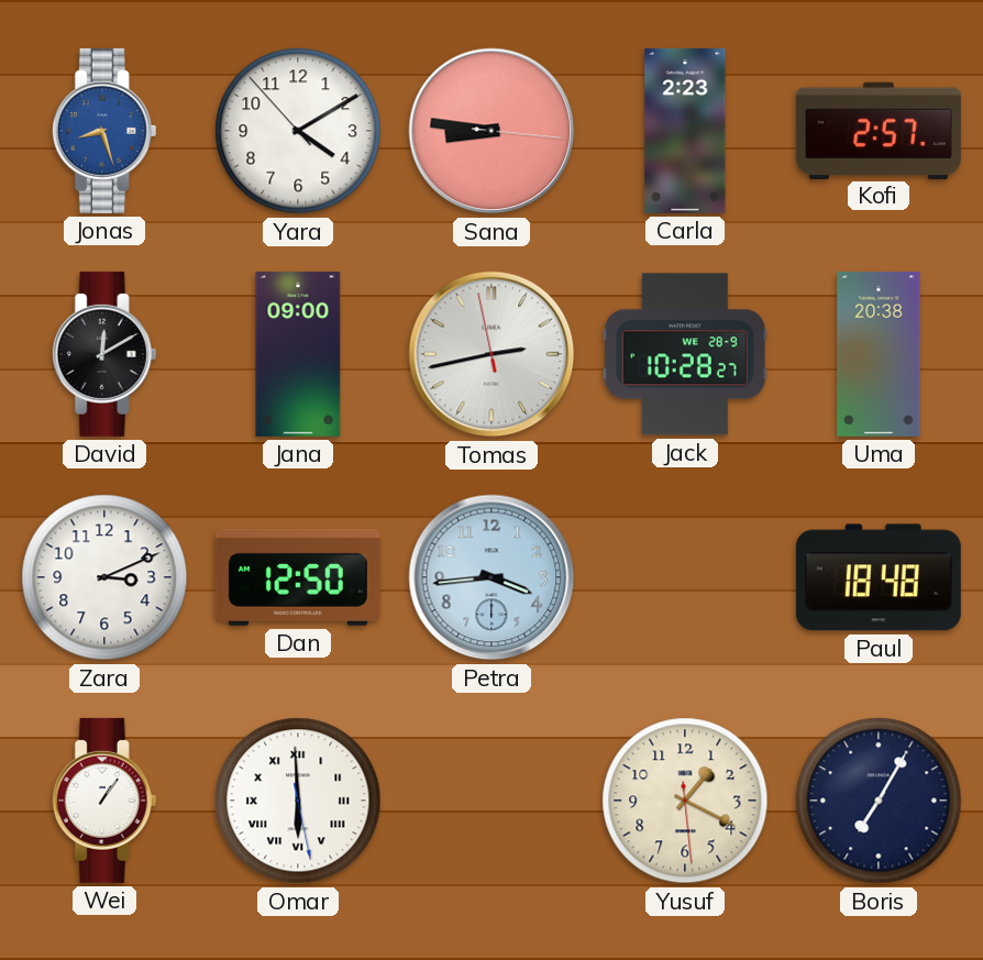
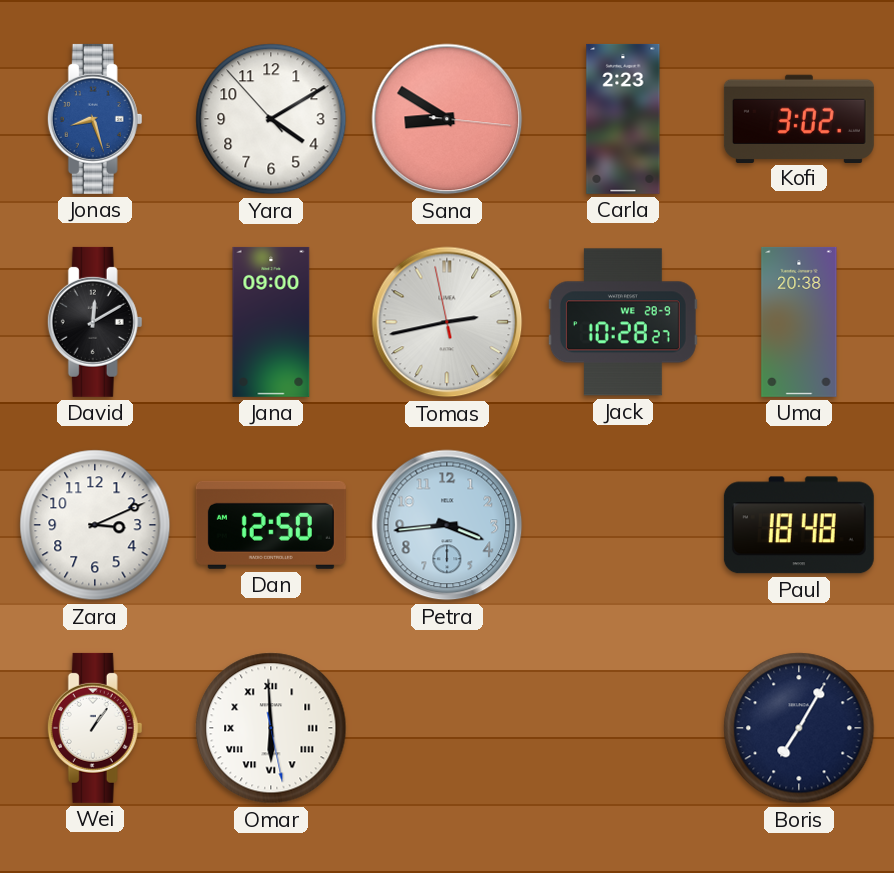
Sana: 8:46 -> 8:50 (447, 119)
Kofi: 2:57 -> 3:02 (799, 118)
Yusuf: 1:19 -> none (685, 801)
